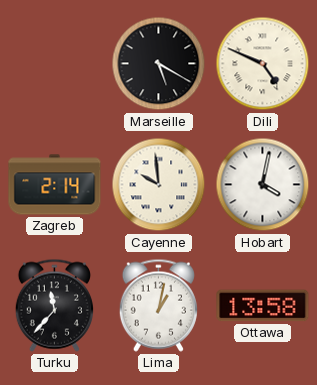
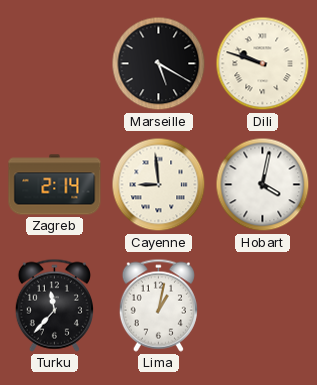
Dili: 4:49 -> 9:48 (263, 64)
Cayenne: 9:59 -> 8:59 (159, 185)
Ottawa: 13:58 -> none (263, 306)
